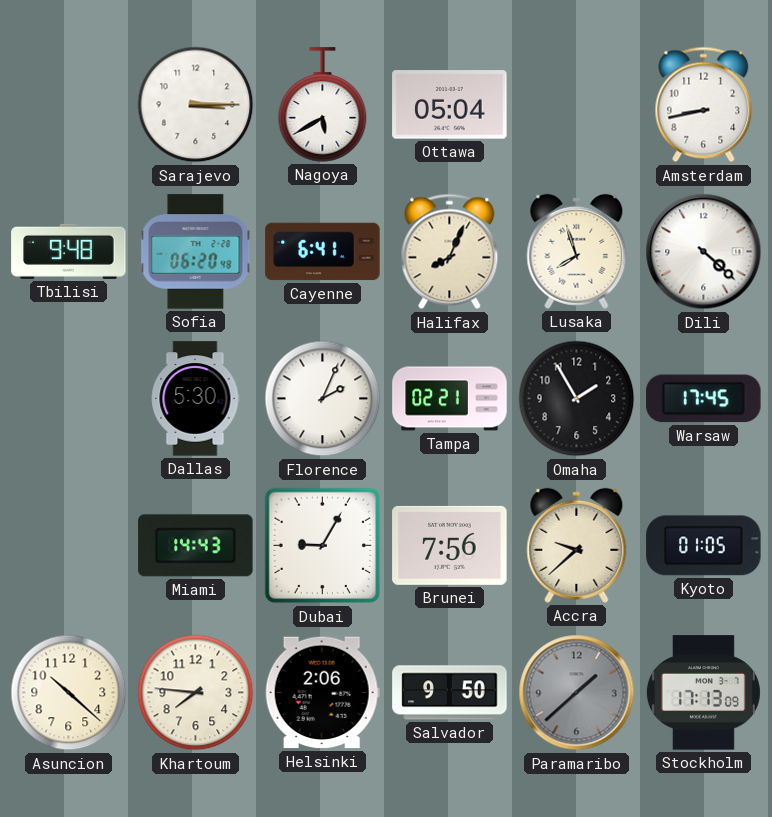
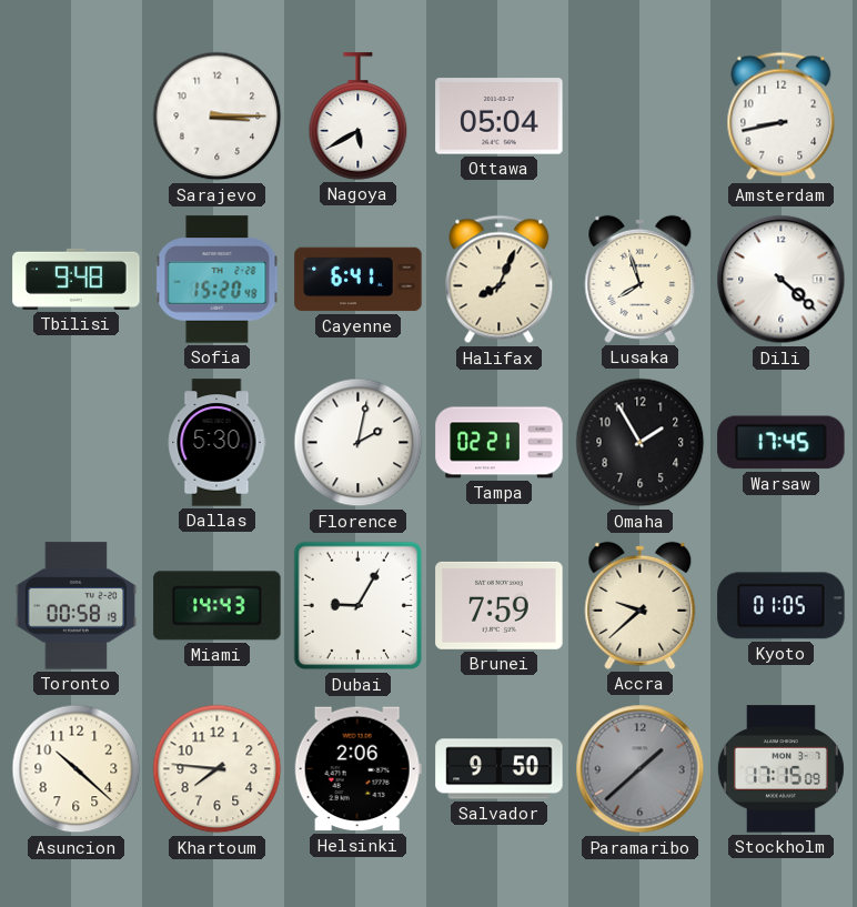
Sofia: 06:20 -> 15:20 (218, 280)
Florence: 2:04 -> 2:02 (359, 443)
Toronto: none -> 00:58 (77, 606)
Brunei: 7:56 -> 7:59 (500, 605)
Stockholm: 17:13 -> 17:15 (780, 769)
